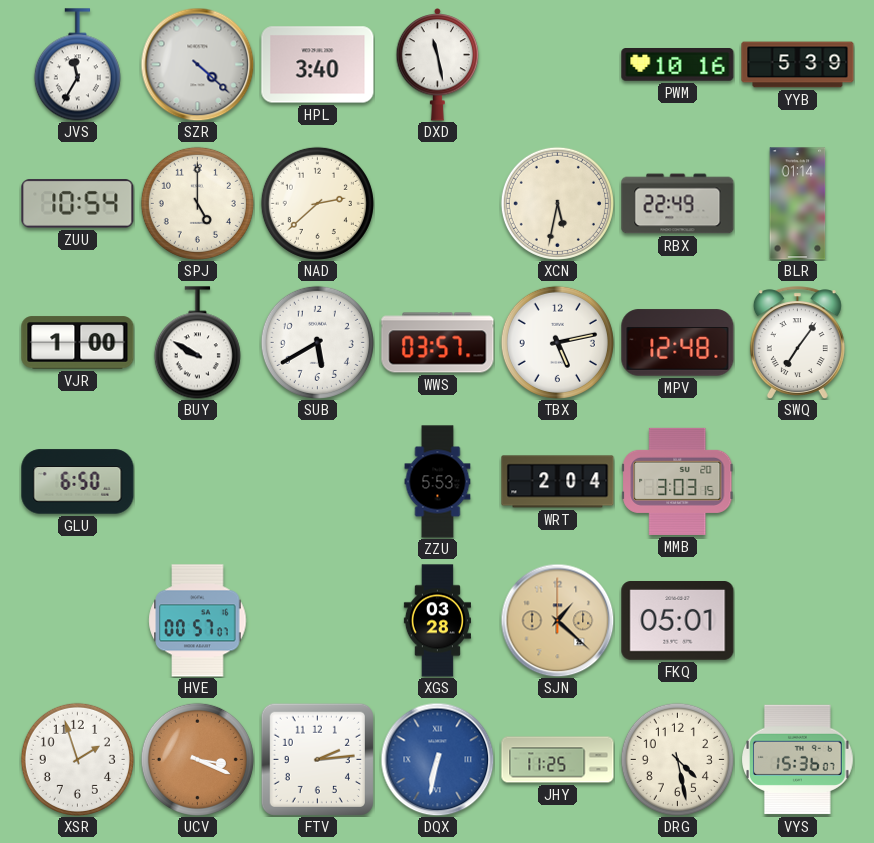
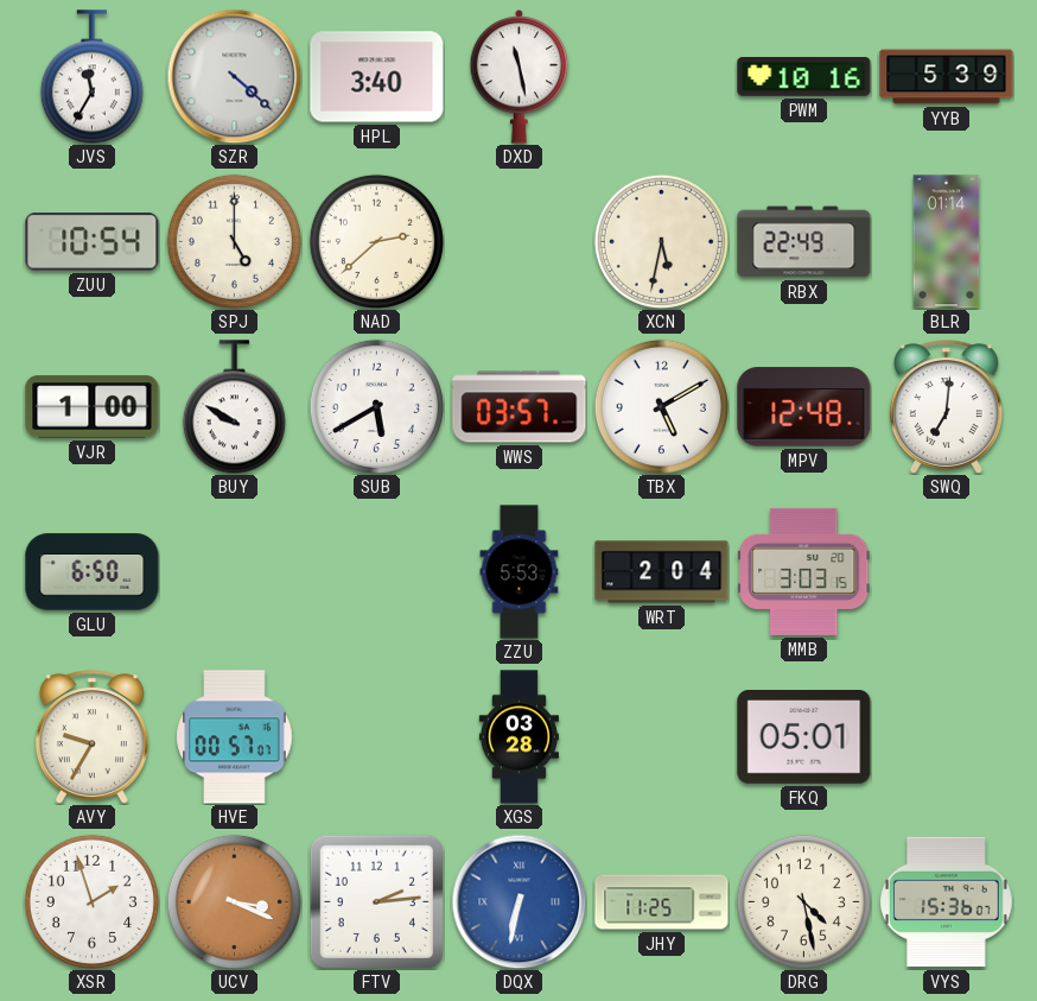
TBX: 5:13 -> 5:10 (661, 406)
SWQ: 7:06 -> 7:01 (946, 406)
AVY: none -> 9:35 (91, 736)
SJN: 1:22 -> none (557, 620)
